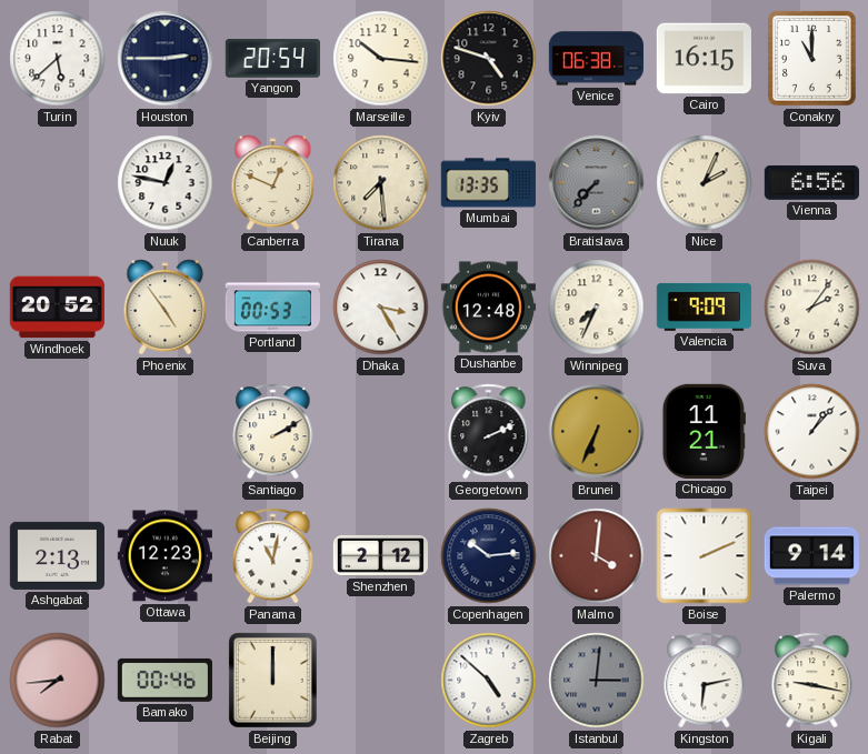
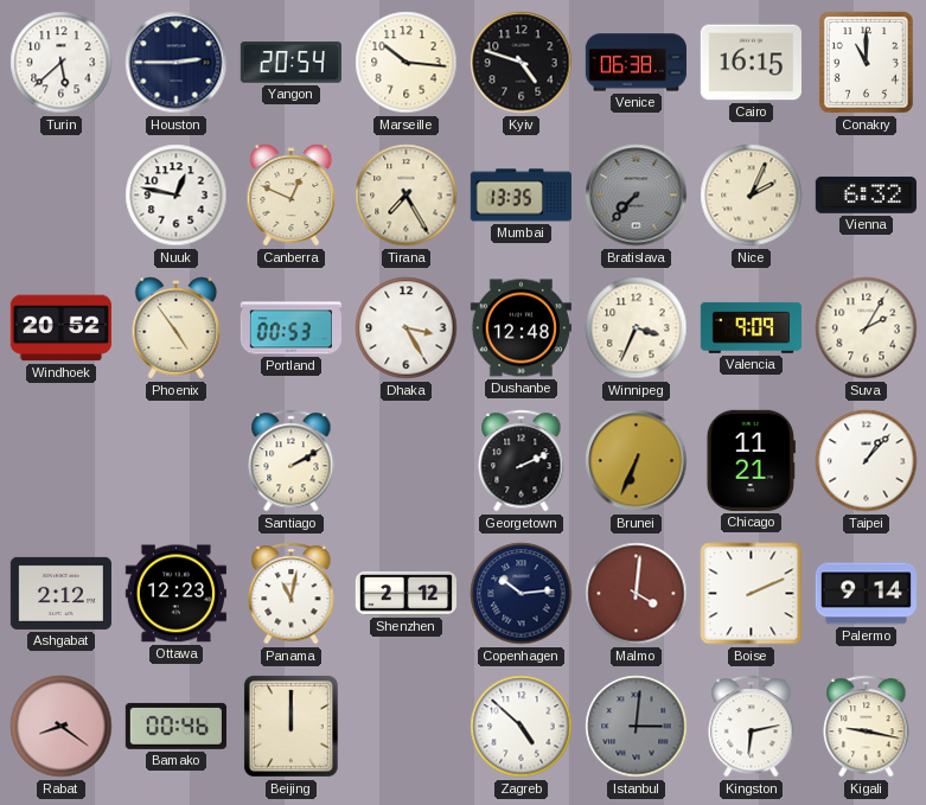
Tirana: 7:29 -> 7:25 (407, 196)
Vienna: 6:56 -> 6:32 (866, 194)
Winnipeg: 7:34 -> 3:34 (637, 328)
Suva: 2:06 -> 2:05 (867, 328)
Ashgabat: 2:13 -> 2:12 (60, 593)
Rabat: 7:44 -> 8:21 (62, 727)
